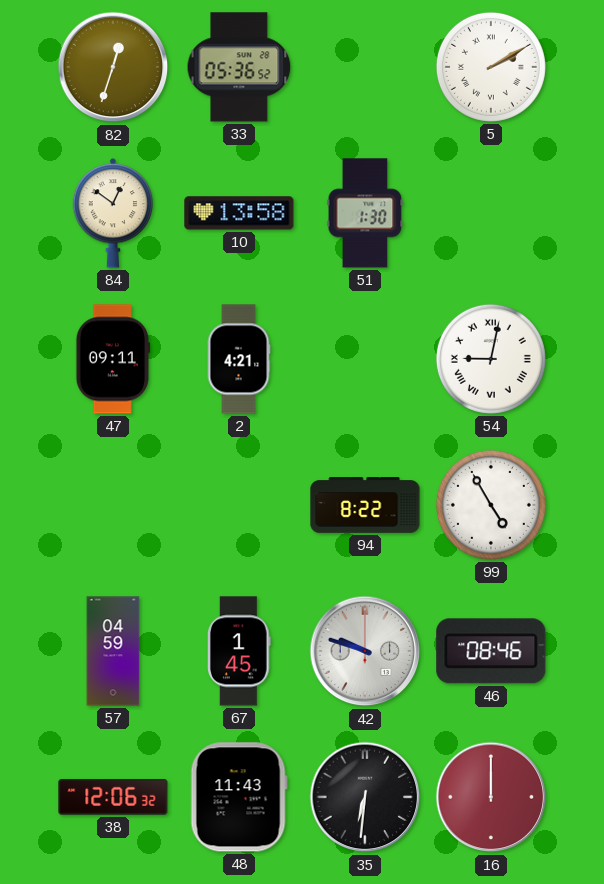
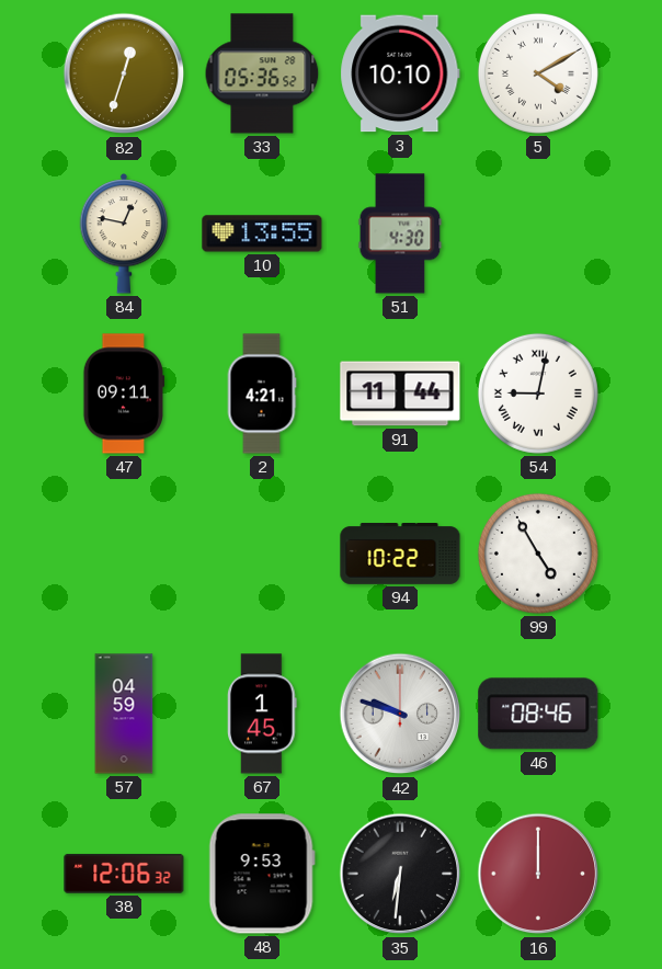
3: none -> 10:10 (400, 73)
5: 2:10 -> 4:10 (538, 73)
84: 12:51 -> 12:47 (124, 233)
10: 13:58 -> 13:55 (262, 233)
51: 1:30 -> 4:30 (400, 233)
91: none -> 11:44 (400, 394)
94: 8:22 -> 10:22 (400, 555)
48: 11:43 -> 9:53 (262, 874)
